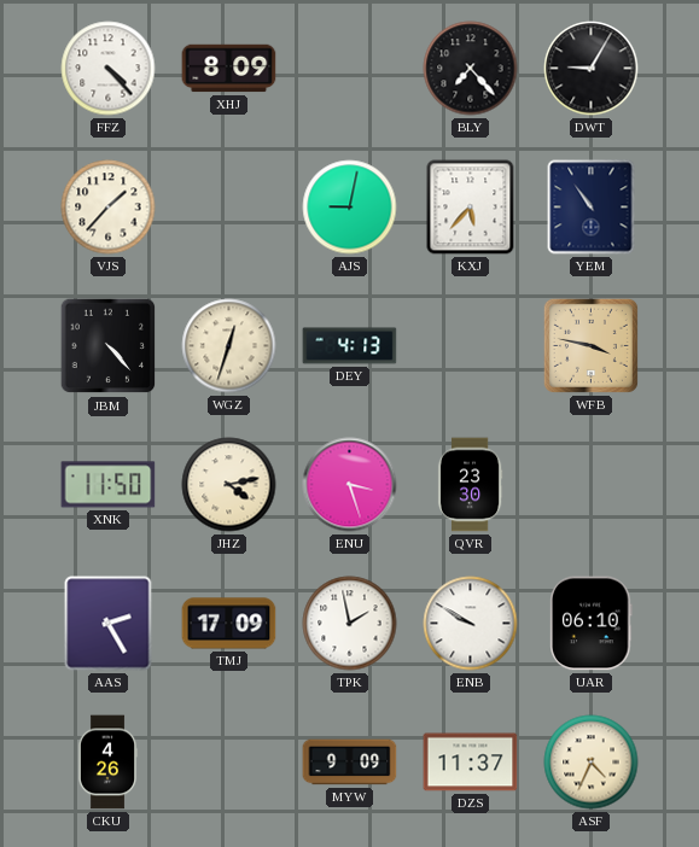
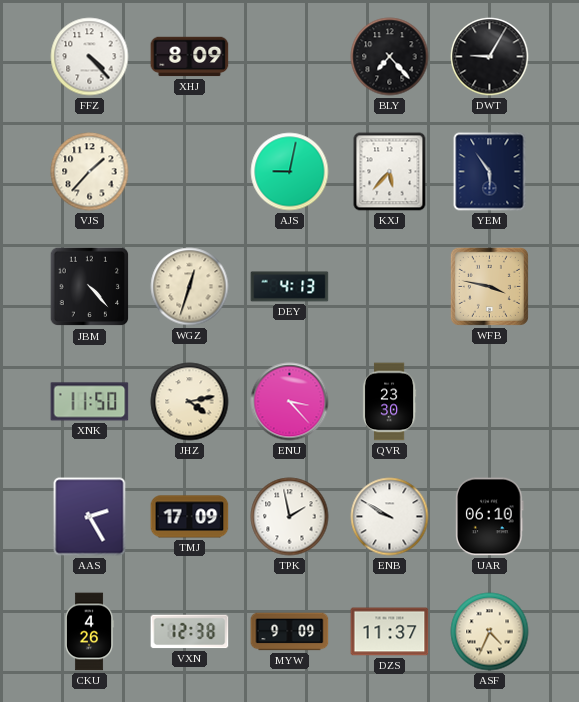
YEM: 10:54 -> 5:54 (490, 172)
ENU: 3:27 -> 3:23 (290, 402)
VXN: none -> 12:38 (190, 632)
